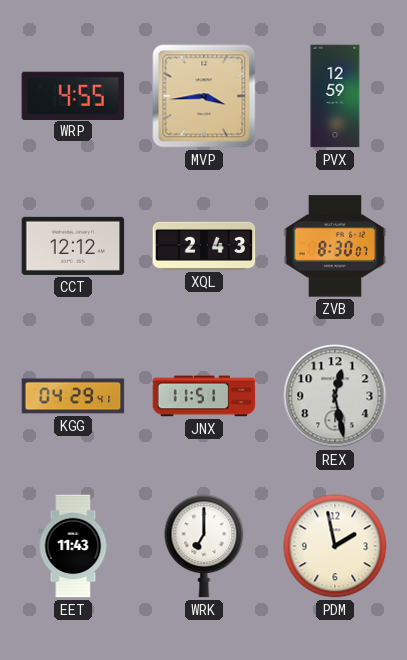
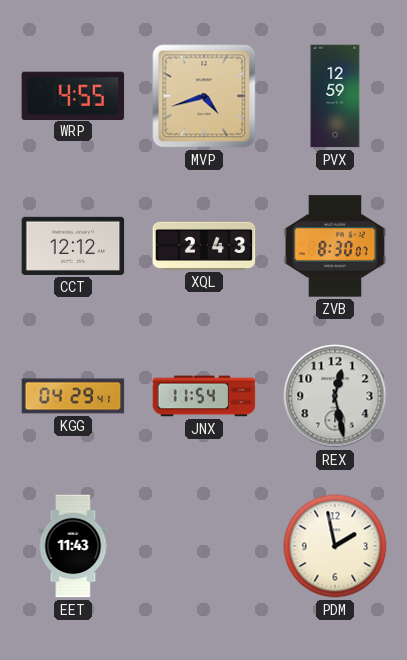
MVP: 3:44 -> 4:42 (204, 96)
JNX: 11:51 -> 11:54 (204, 396)
WRK: 7:00 -> none (204, 546)
